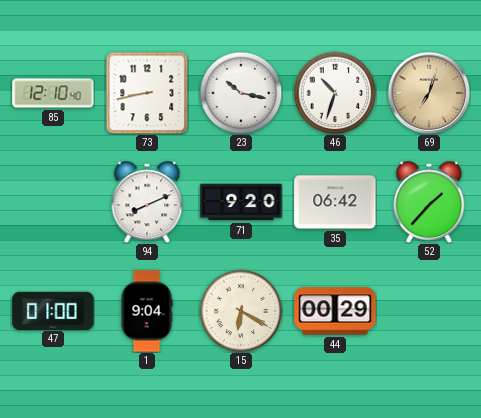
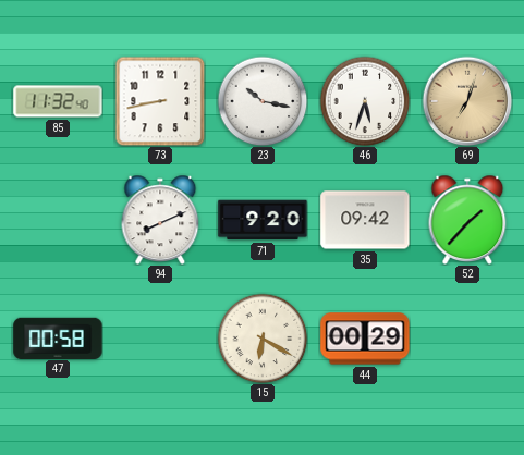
85: 12:10 -> 11:32 (58, 101)
46: 10:33 -> 5:33 (365, 101)
35: 06:42 -> 09:42 (365, 220)
47: 01:00 -> 00:58 (58, 337)
1: 9:04 -> none (147, 311)
